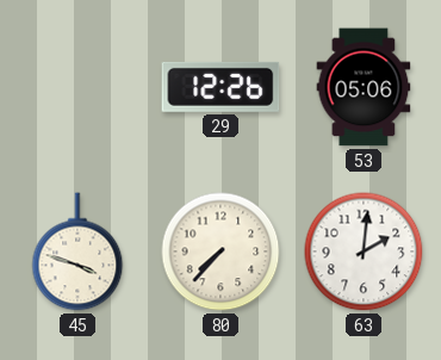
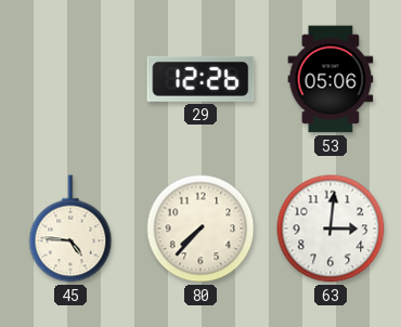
45: 3:48 -> 4:46 (70, 228)
63: 2:01 -> 3:01 (331, 228)
